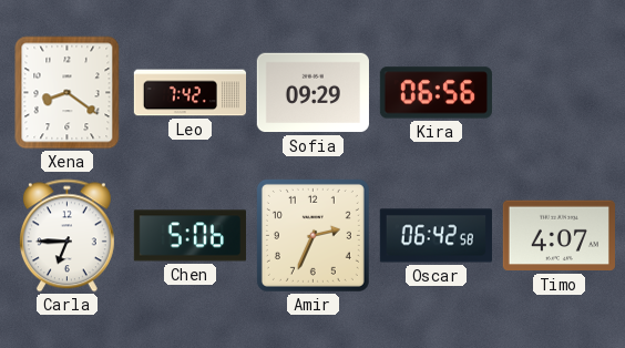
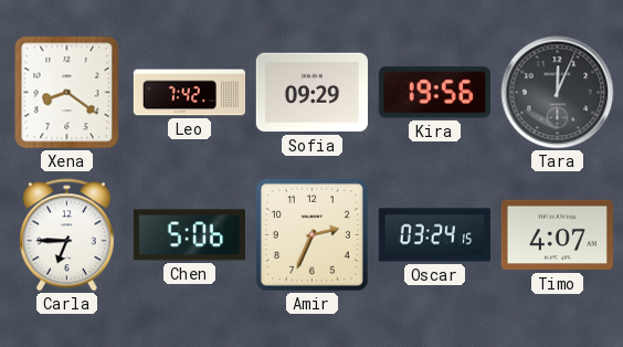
Kira: 06:56 -> 19:56 (434, 93)
Tara: none -> 12:04 (558, 93)
Oscar: 06:42 -> 03:24 (434, 235)
